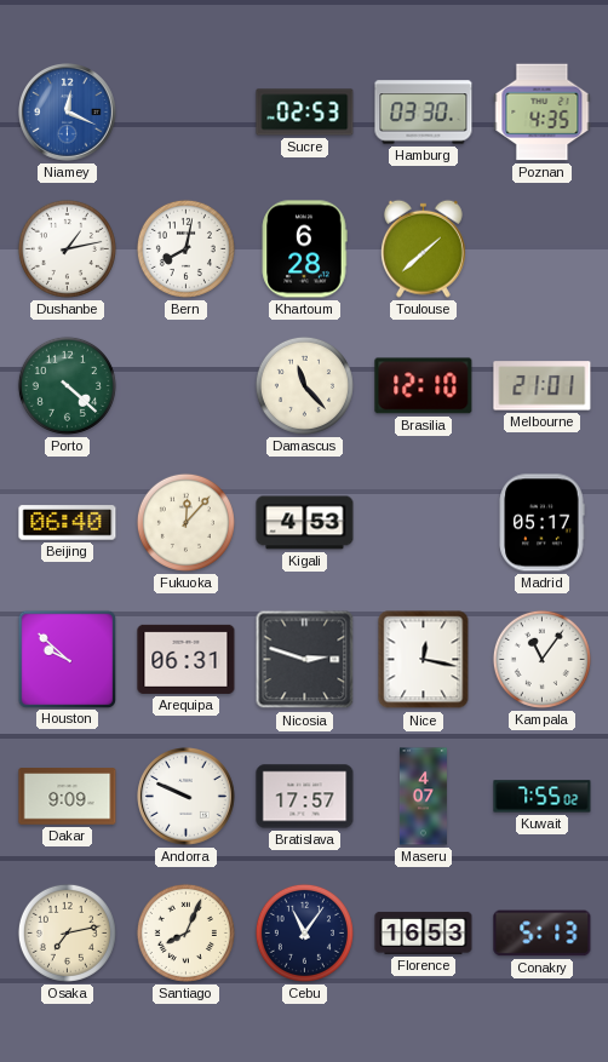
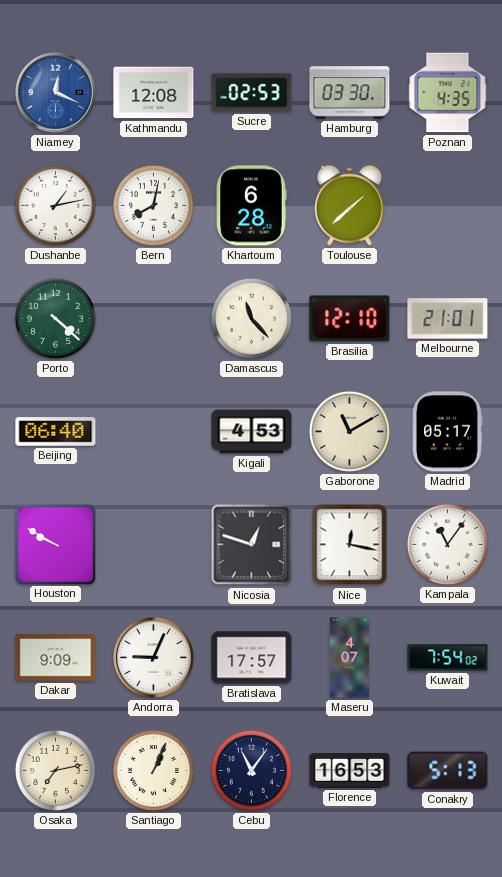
Kathmandu: none -> 12:08 (154, 93)
Fukuoka: 12:07 -> none (185, 522)
Gaborone: none -> 11:10 (349, 431)
Houston: 9:52 -> 9:50 (55, 544)
Arequipa: 06:31 -> none (187, 659)
Nicosia: 2:48 -> 12:48 (252, 545)
Andorra: 9:49 -> 9:04 (154, 658)
Kuwait: 7:55 -> 7:54 (448, 658)
Santiago: 8:04 -> 1:04 (153, 770)
